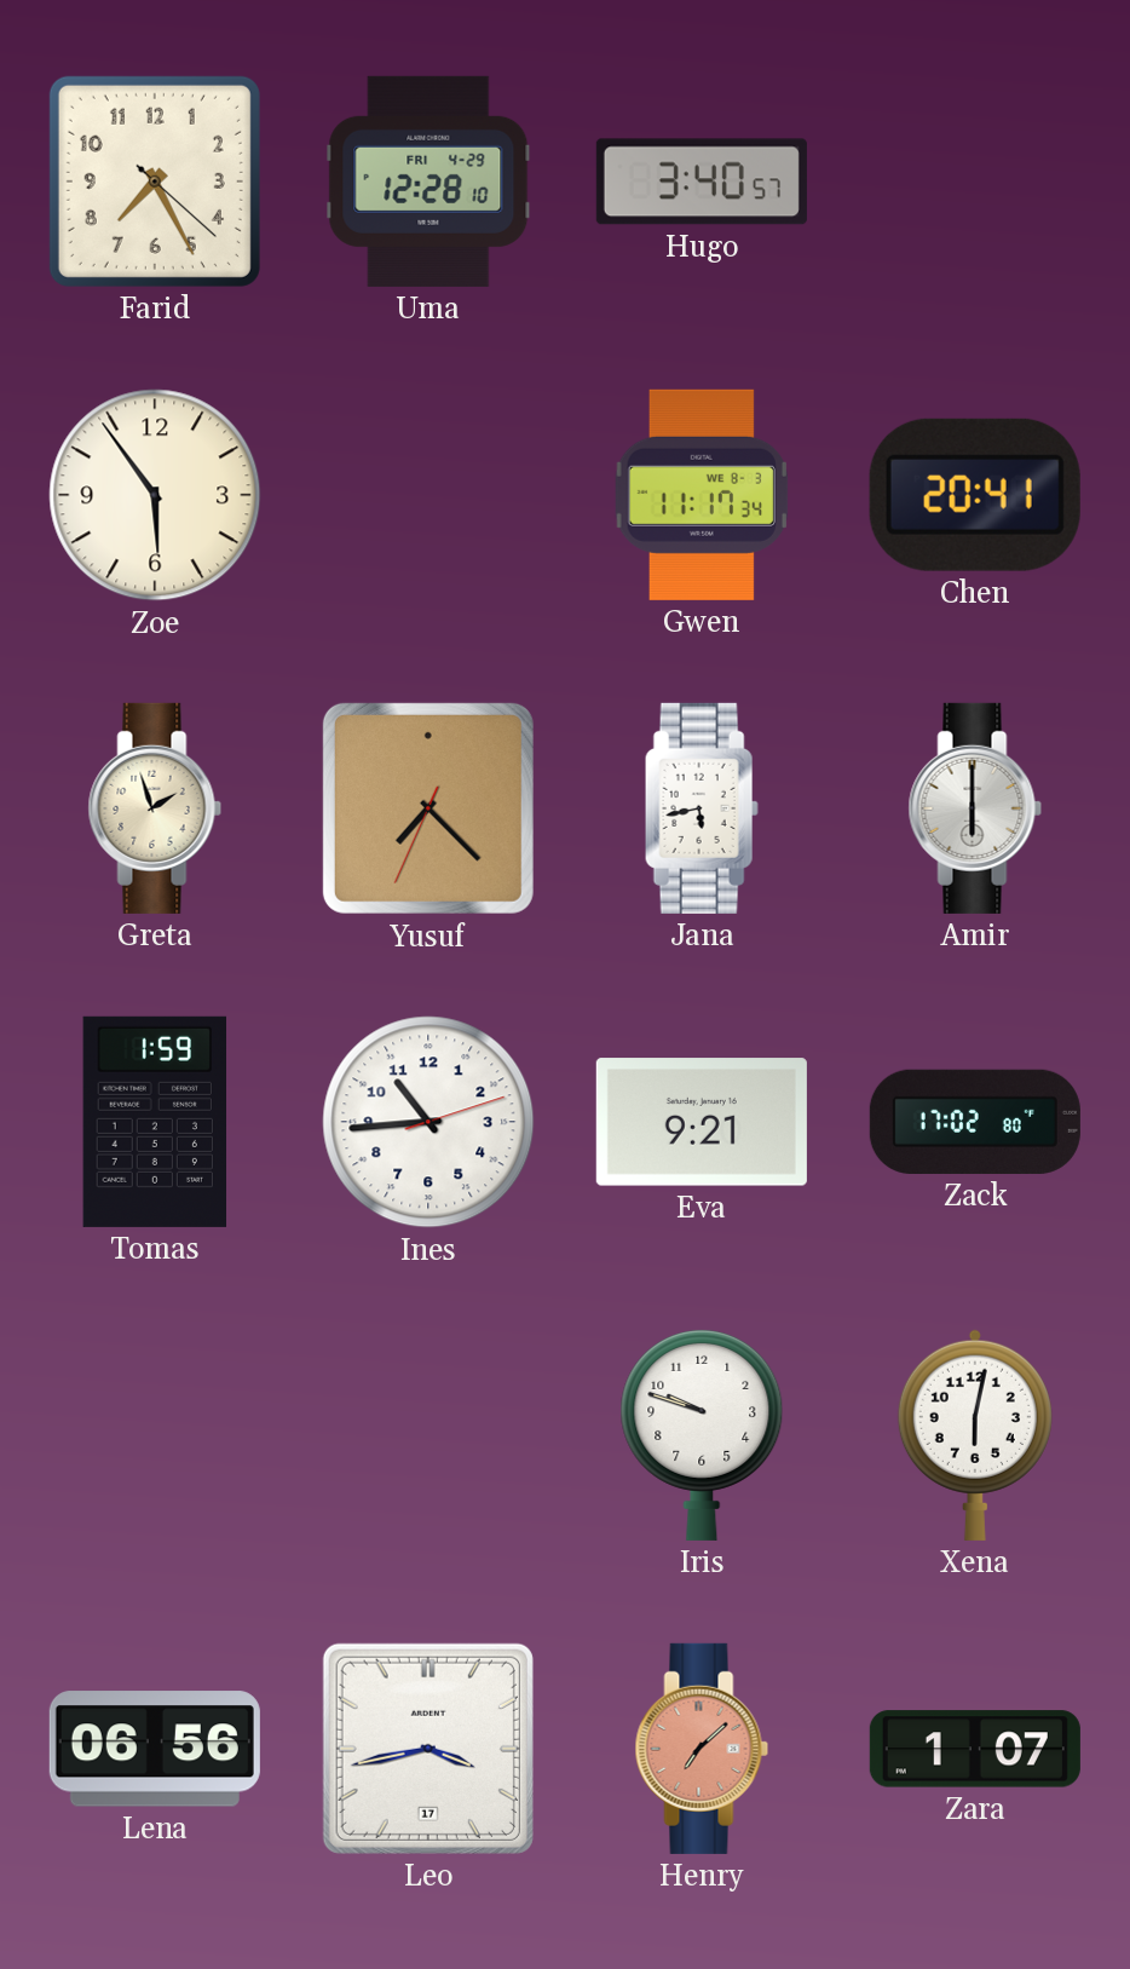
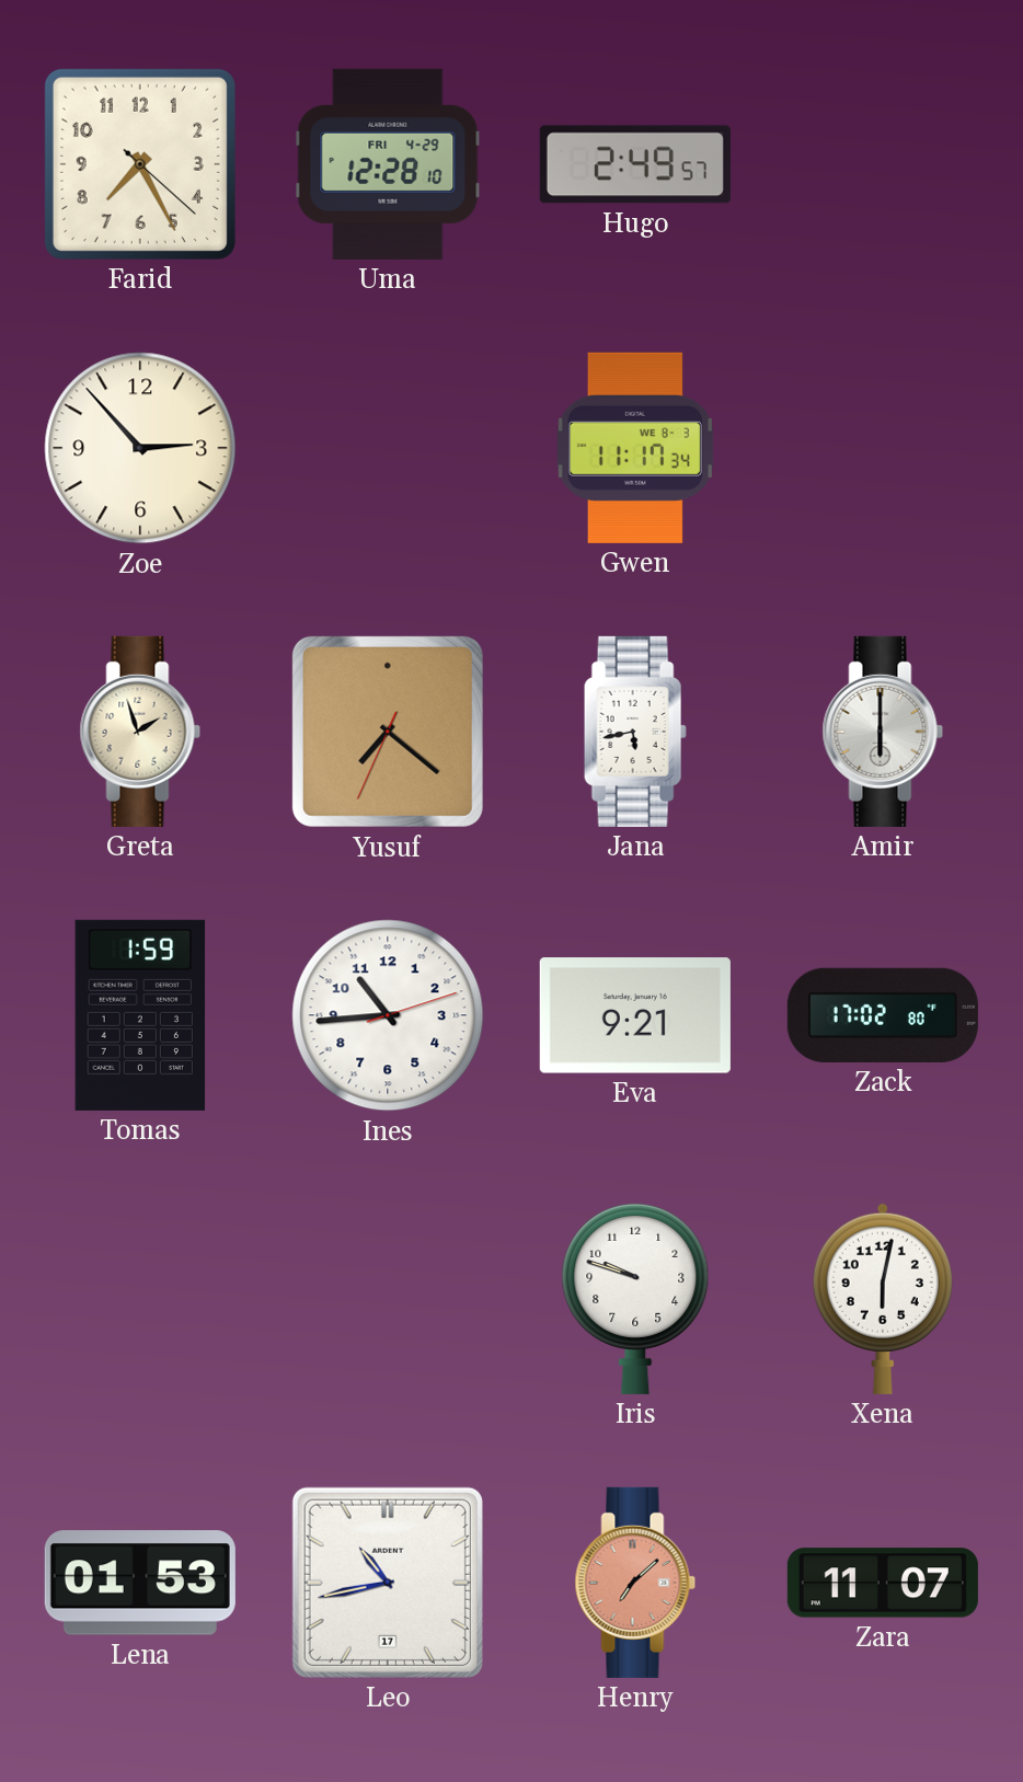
Hugo: 3:40 -> 2:49 (635, 164)
Zoe: 5:54 -> 2:53 (140, 448)
Chen: 20:41 -> none (975, 495)
Yusuf: 7:22 -> 7:21 (388, 732)
Lena: 06:56 -> 01:53 (140, 1583)
Leo: 3:43 -> 10:43 (388, 1583)
Zara: 1:07 -> 11:07 (883, 1583)
